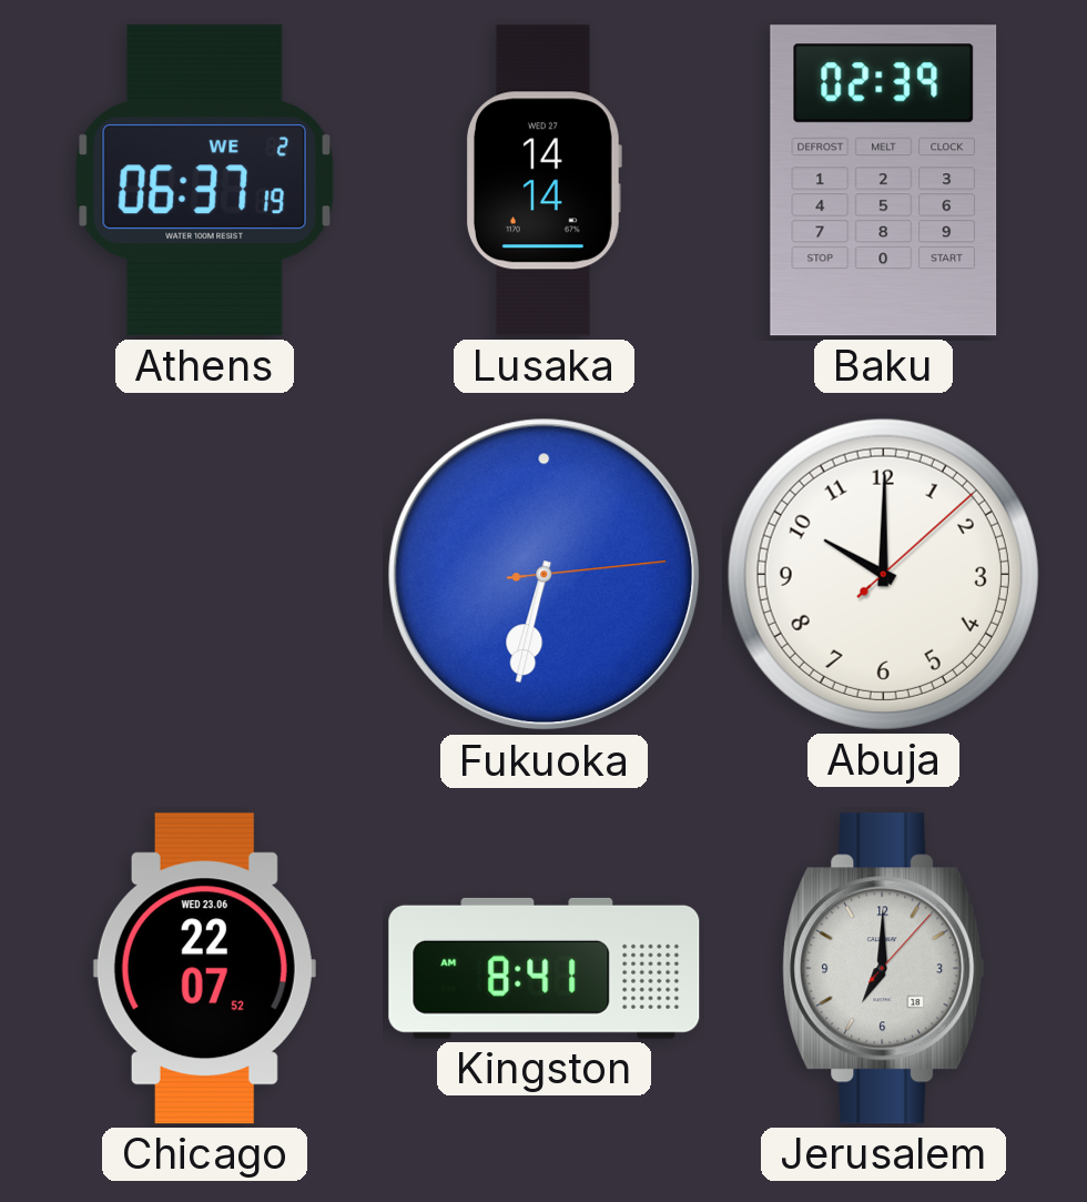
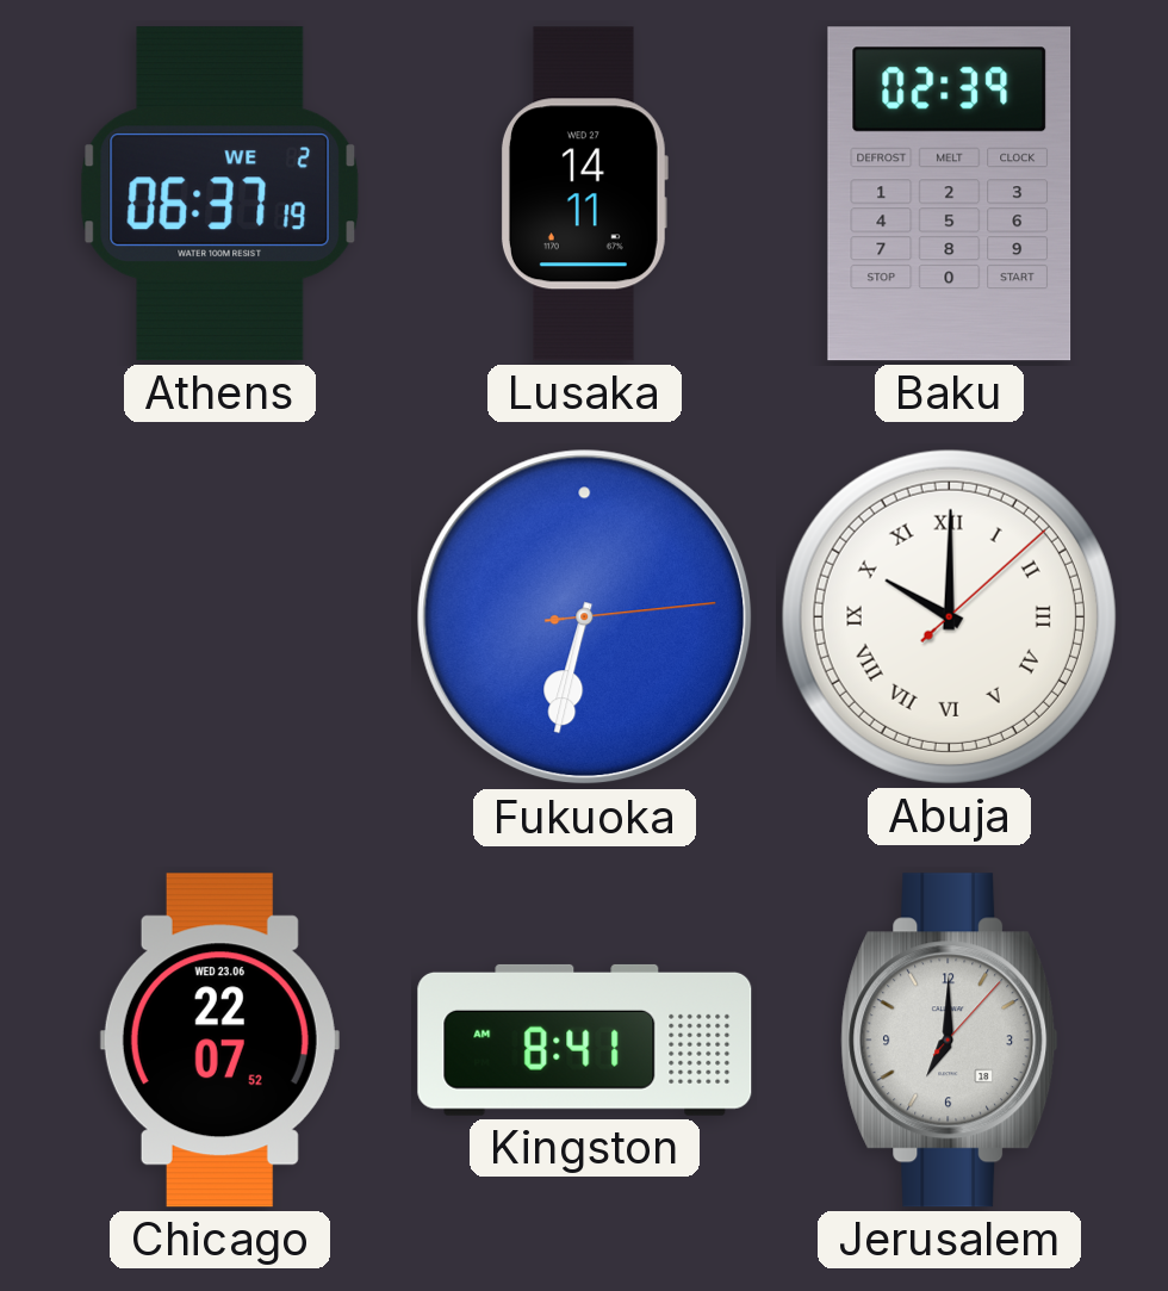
Lusaka: 14:14 -> 14:11 (584, 194)
Abuja numerals: Arabic -> Roman (949, 616)
